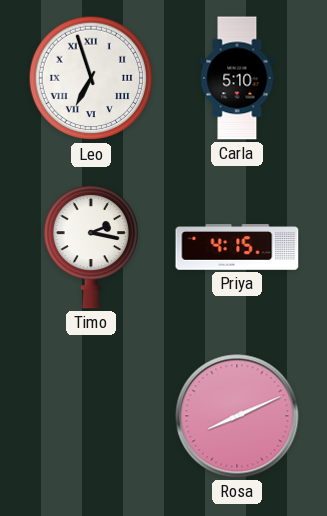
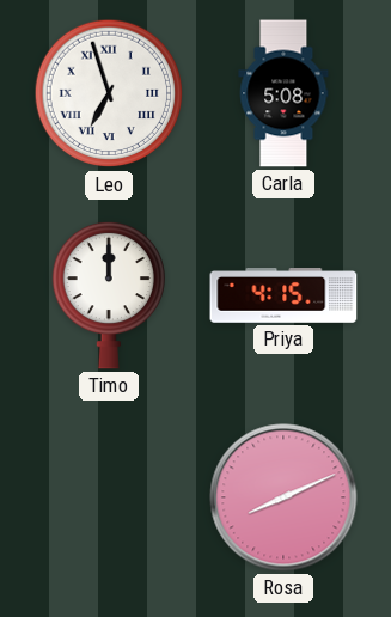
Carla: 5:10 -> 5:08 (283, 93)
Timo: 2:17 -> 12:00 (108, 295)
